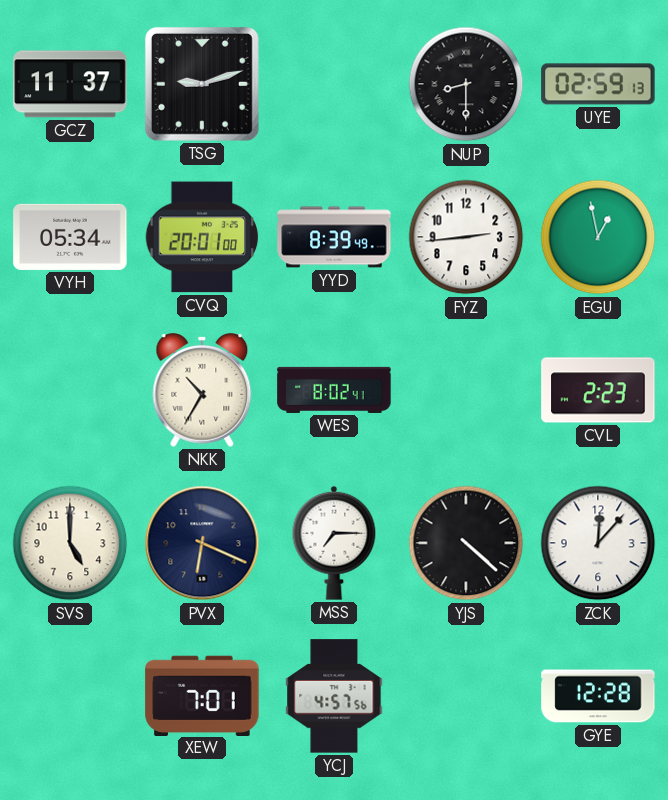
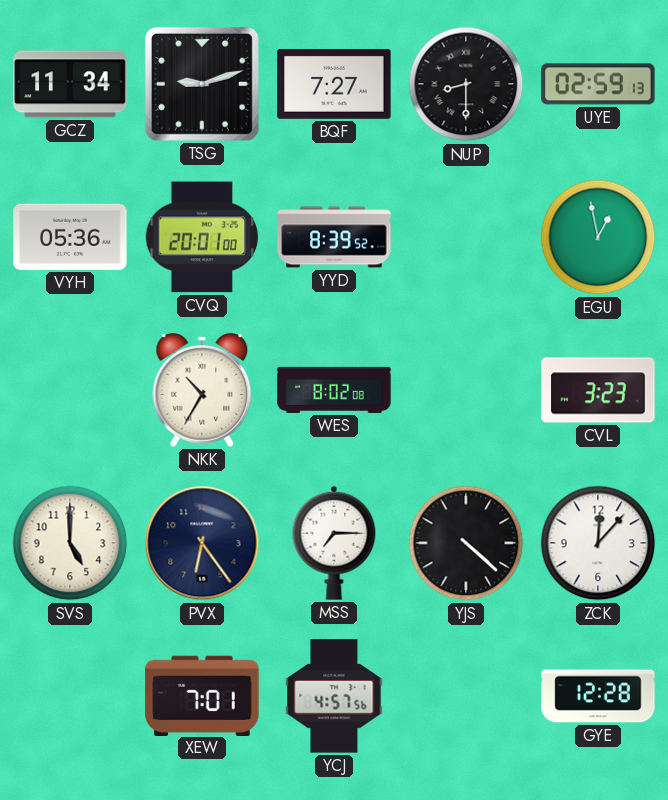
GCZ: 11:37 -> 11:34 (70, 84)
BQF: none -> 7:27 (334, 84)
VYH: 05:34 -> 05:36 (70, 237)
YYD: 8:39:49 -> 8:39:52 (334, 237)
FYZ: 2:44 -> none (466, 237)
WES: 8:02:41 -> 8:02:08 (334, 390)
CVL: 2:23 -> 3:23 (598, 390)
PVX: 6:19 -> 6:24 (202, 543)
